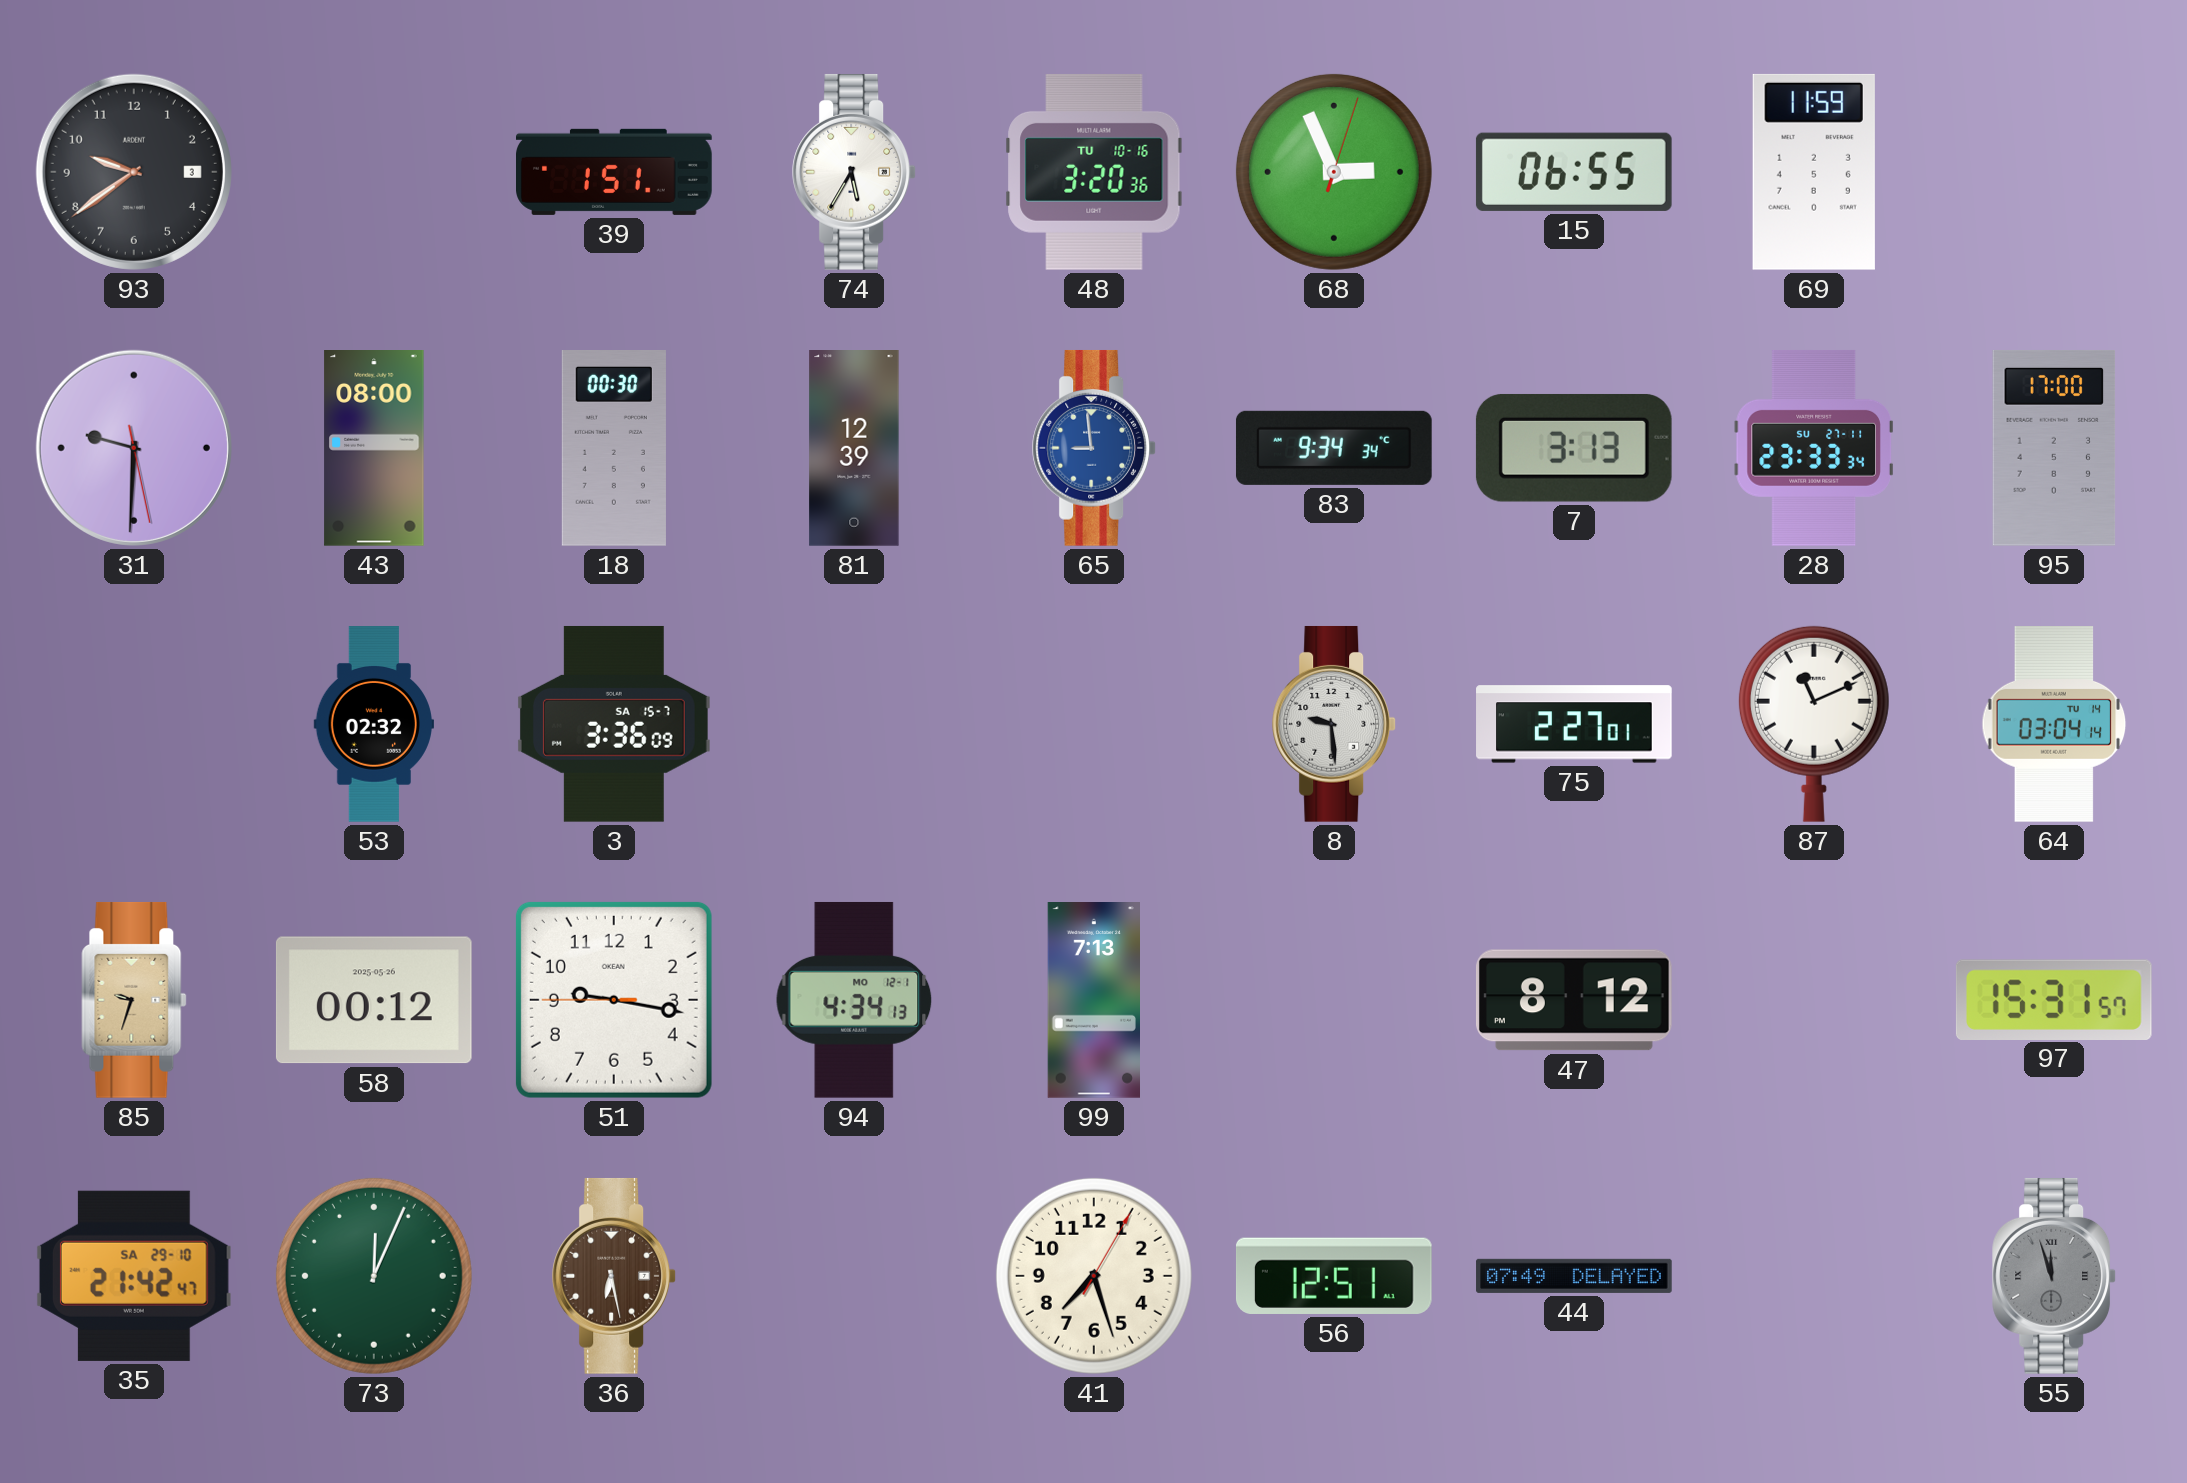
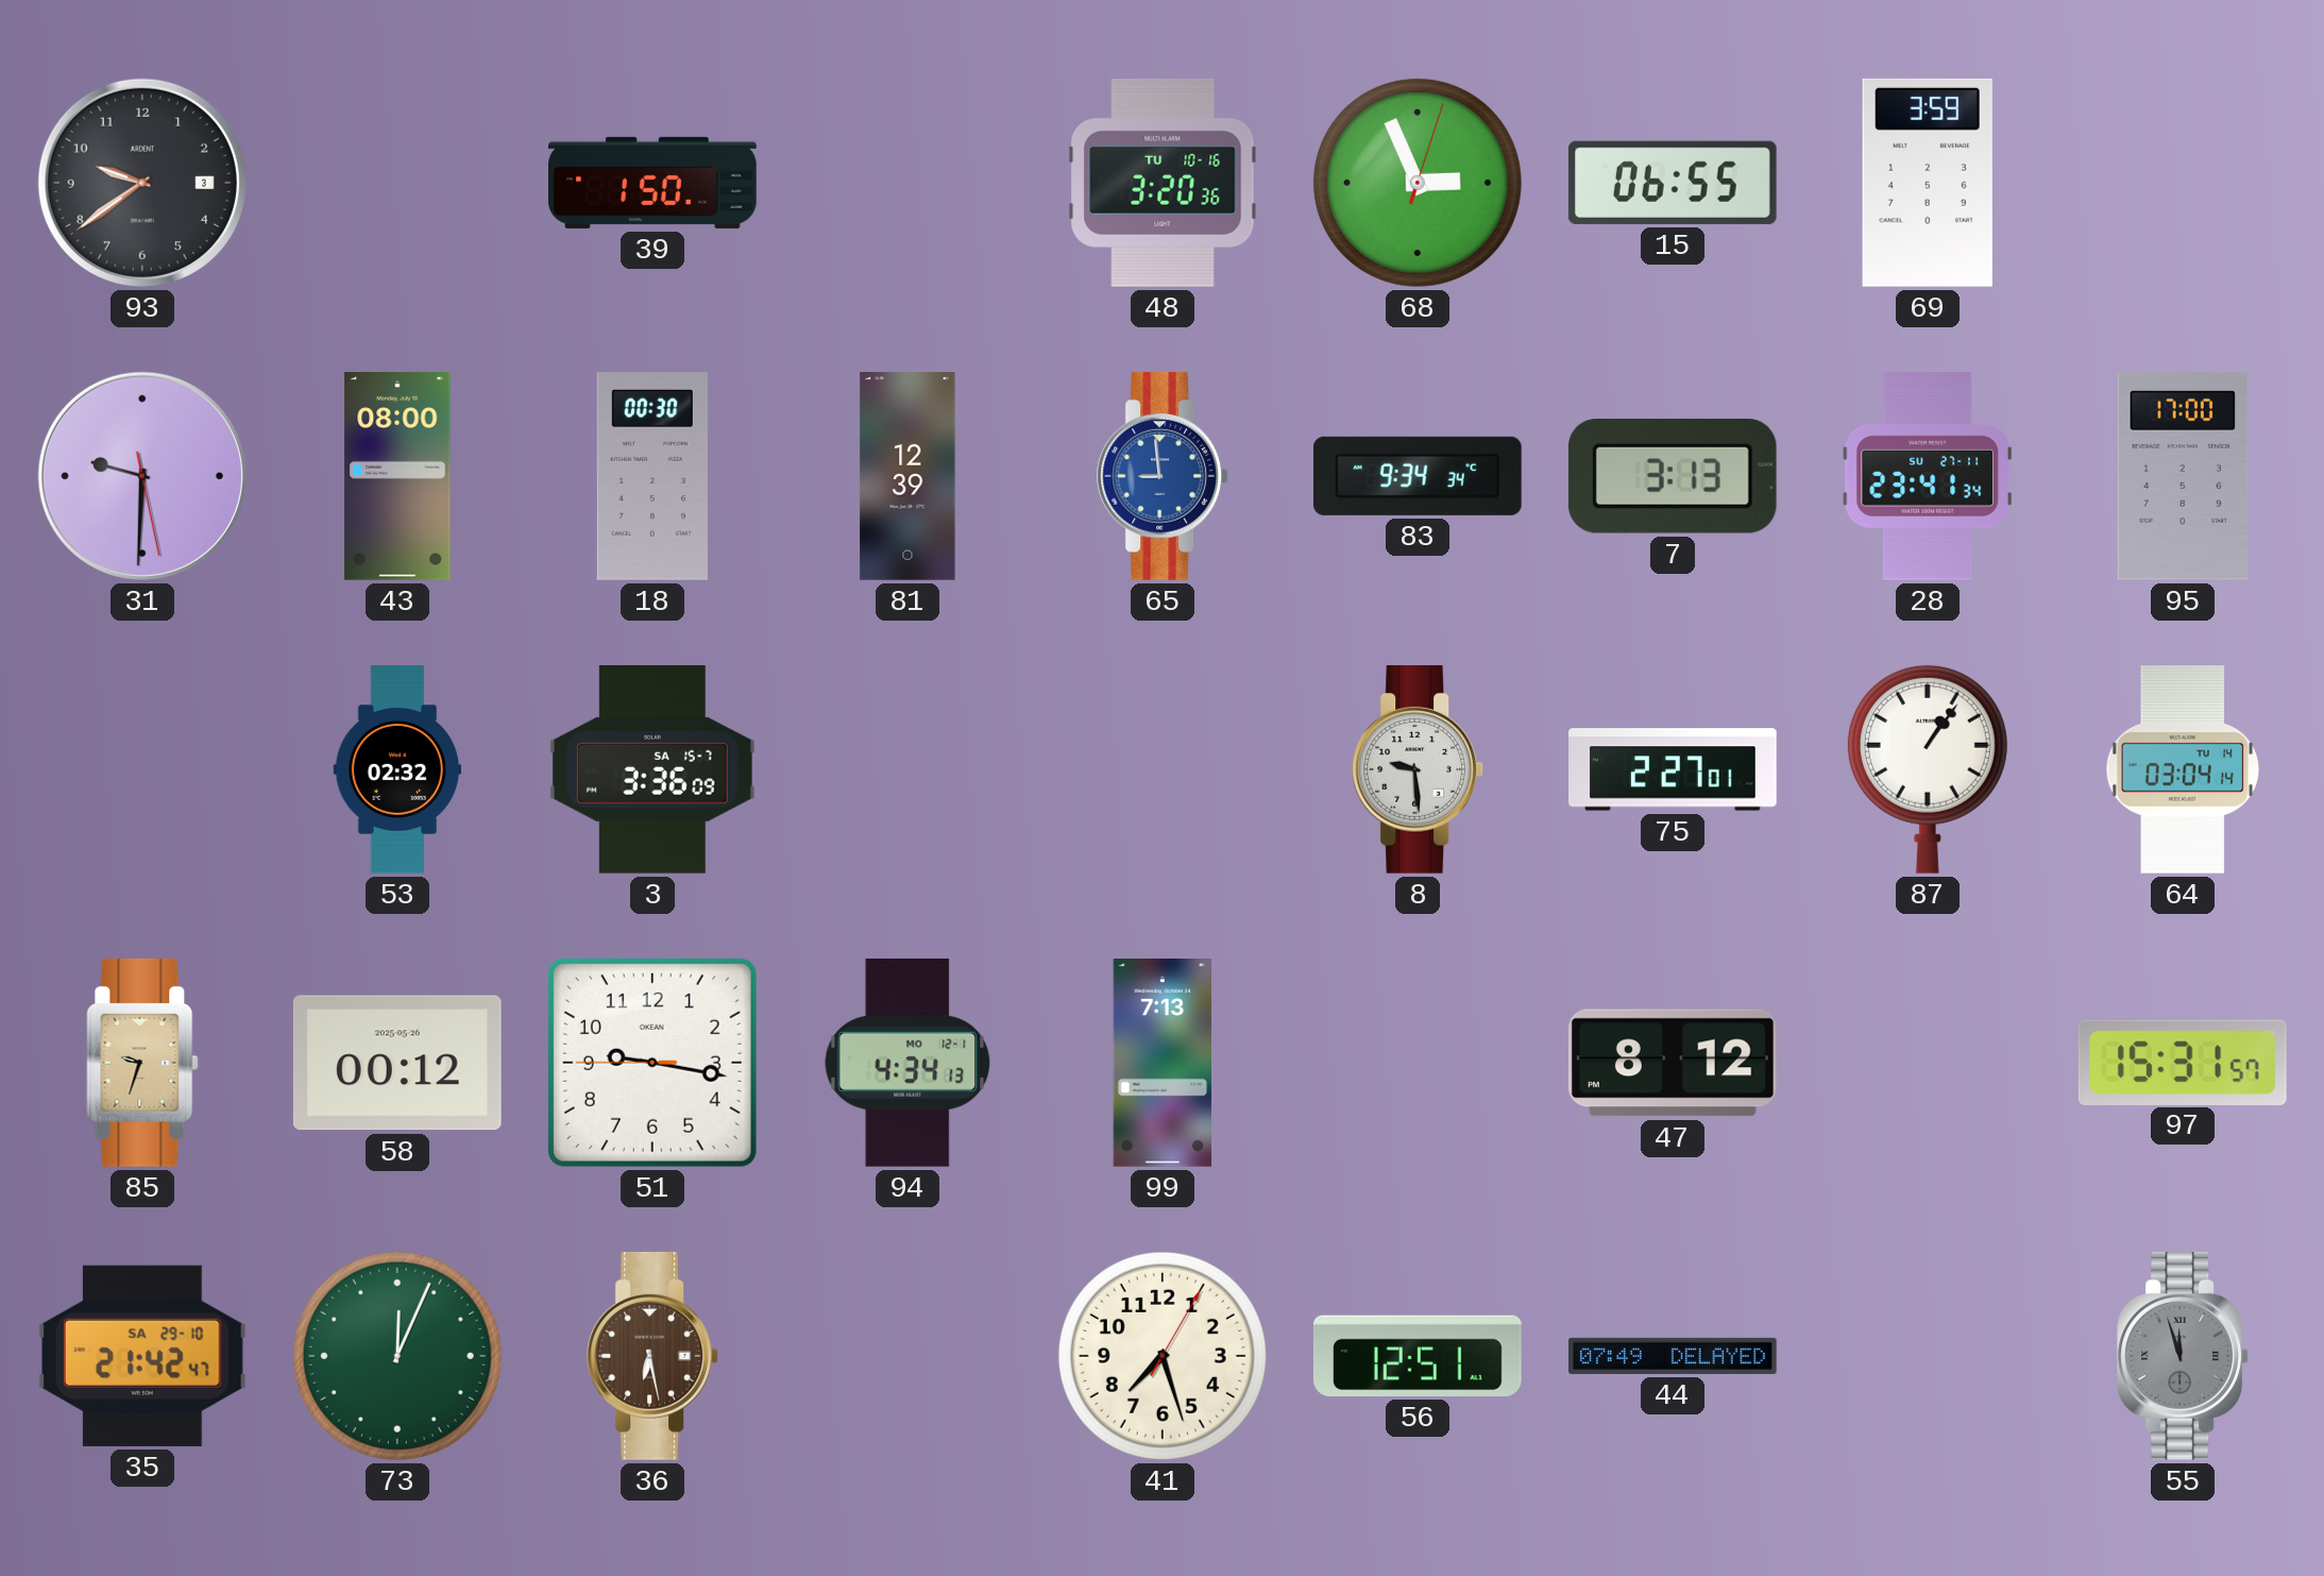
39: 1:51 -> 1:50 (652, 183)
74: 5:35 -> none (855, 172)
69: 11:59 -> 3:59 (1928, 183)
28: 23:33 -> 23:41 (1928, 476)
87: 11:11 -> 1:06 (1928, 769)
